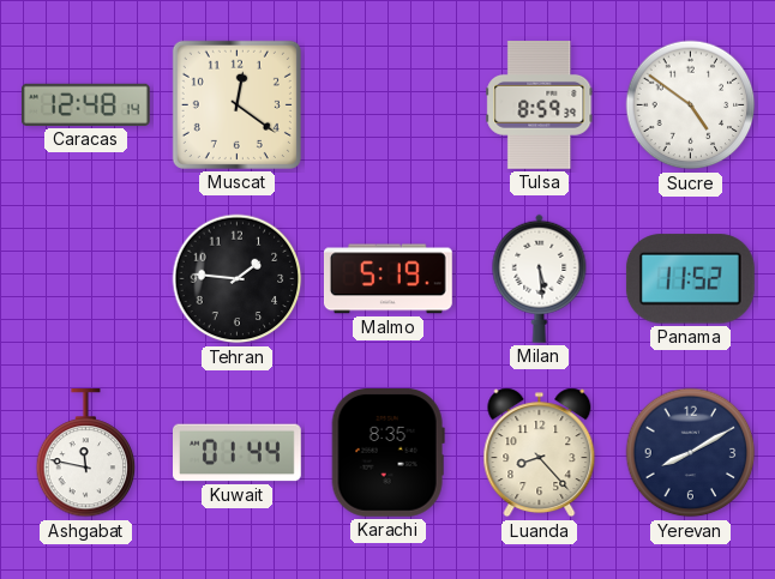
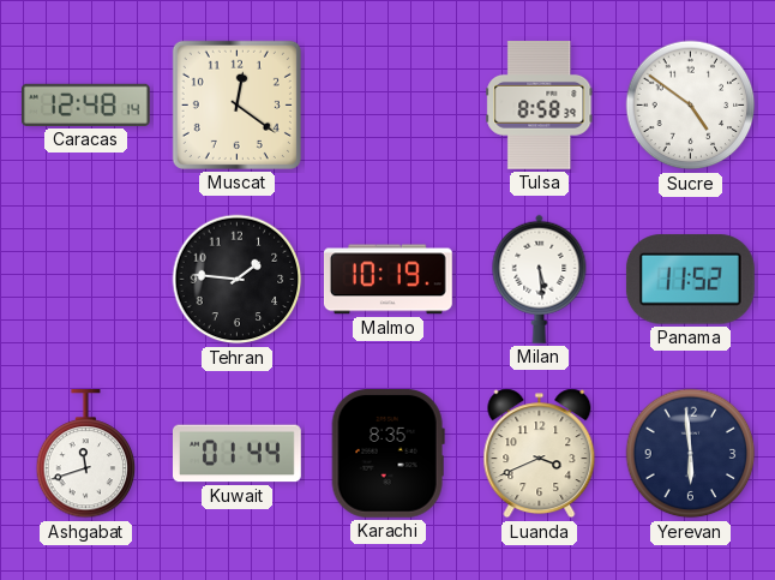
Tulsa: 8:59 -> 8:58 (540, 106)
Malmo: 5:19 -> 10:19 (387, 280)
Ashgabat: 11:47 -> 11:42 (86, 455)
Luanda: 8:23 -> 3:41 (540, 454)
Yerevan: 8:10 -> 5:59 (691, 454)
